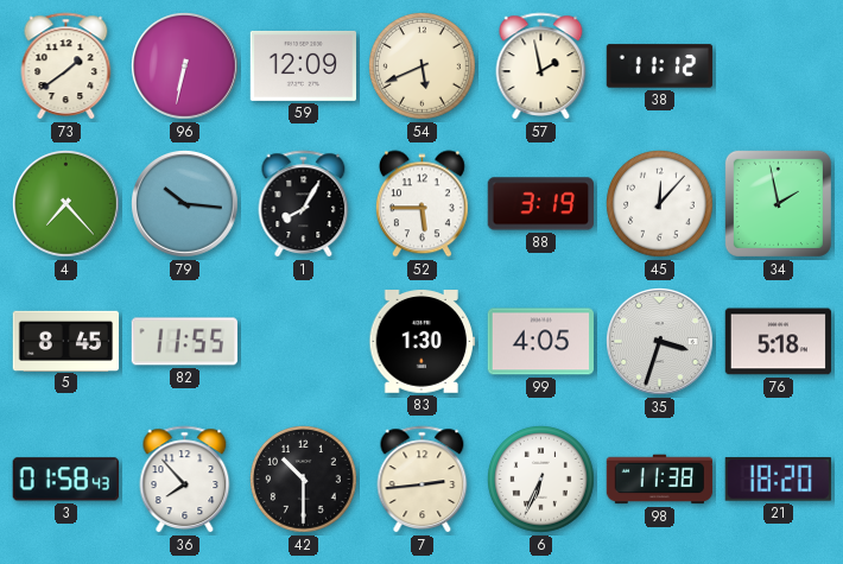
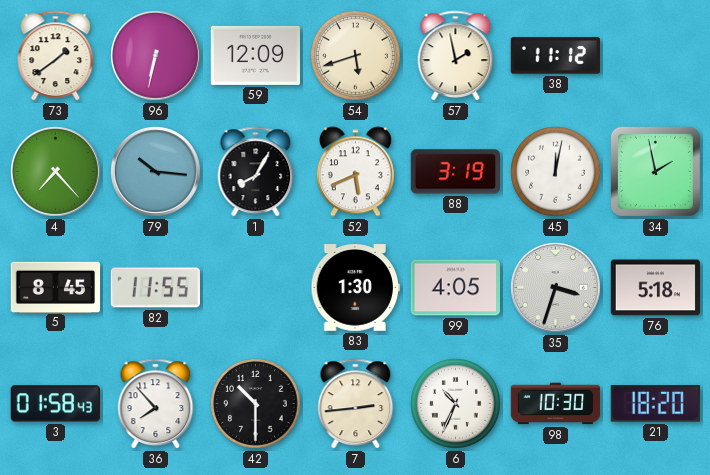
54: 5:41 -> 5:42 (356, 56)
52: 5:45 -> 5:41 (355, 172)
45: 12:07 -> 12:02 (556, 172)
6: 6:34 -> 10:34 (456, 404)
98: 11:38 -> 10:30 (556, 404)
